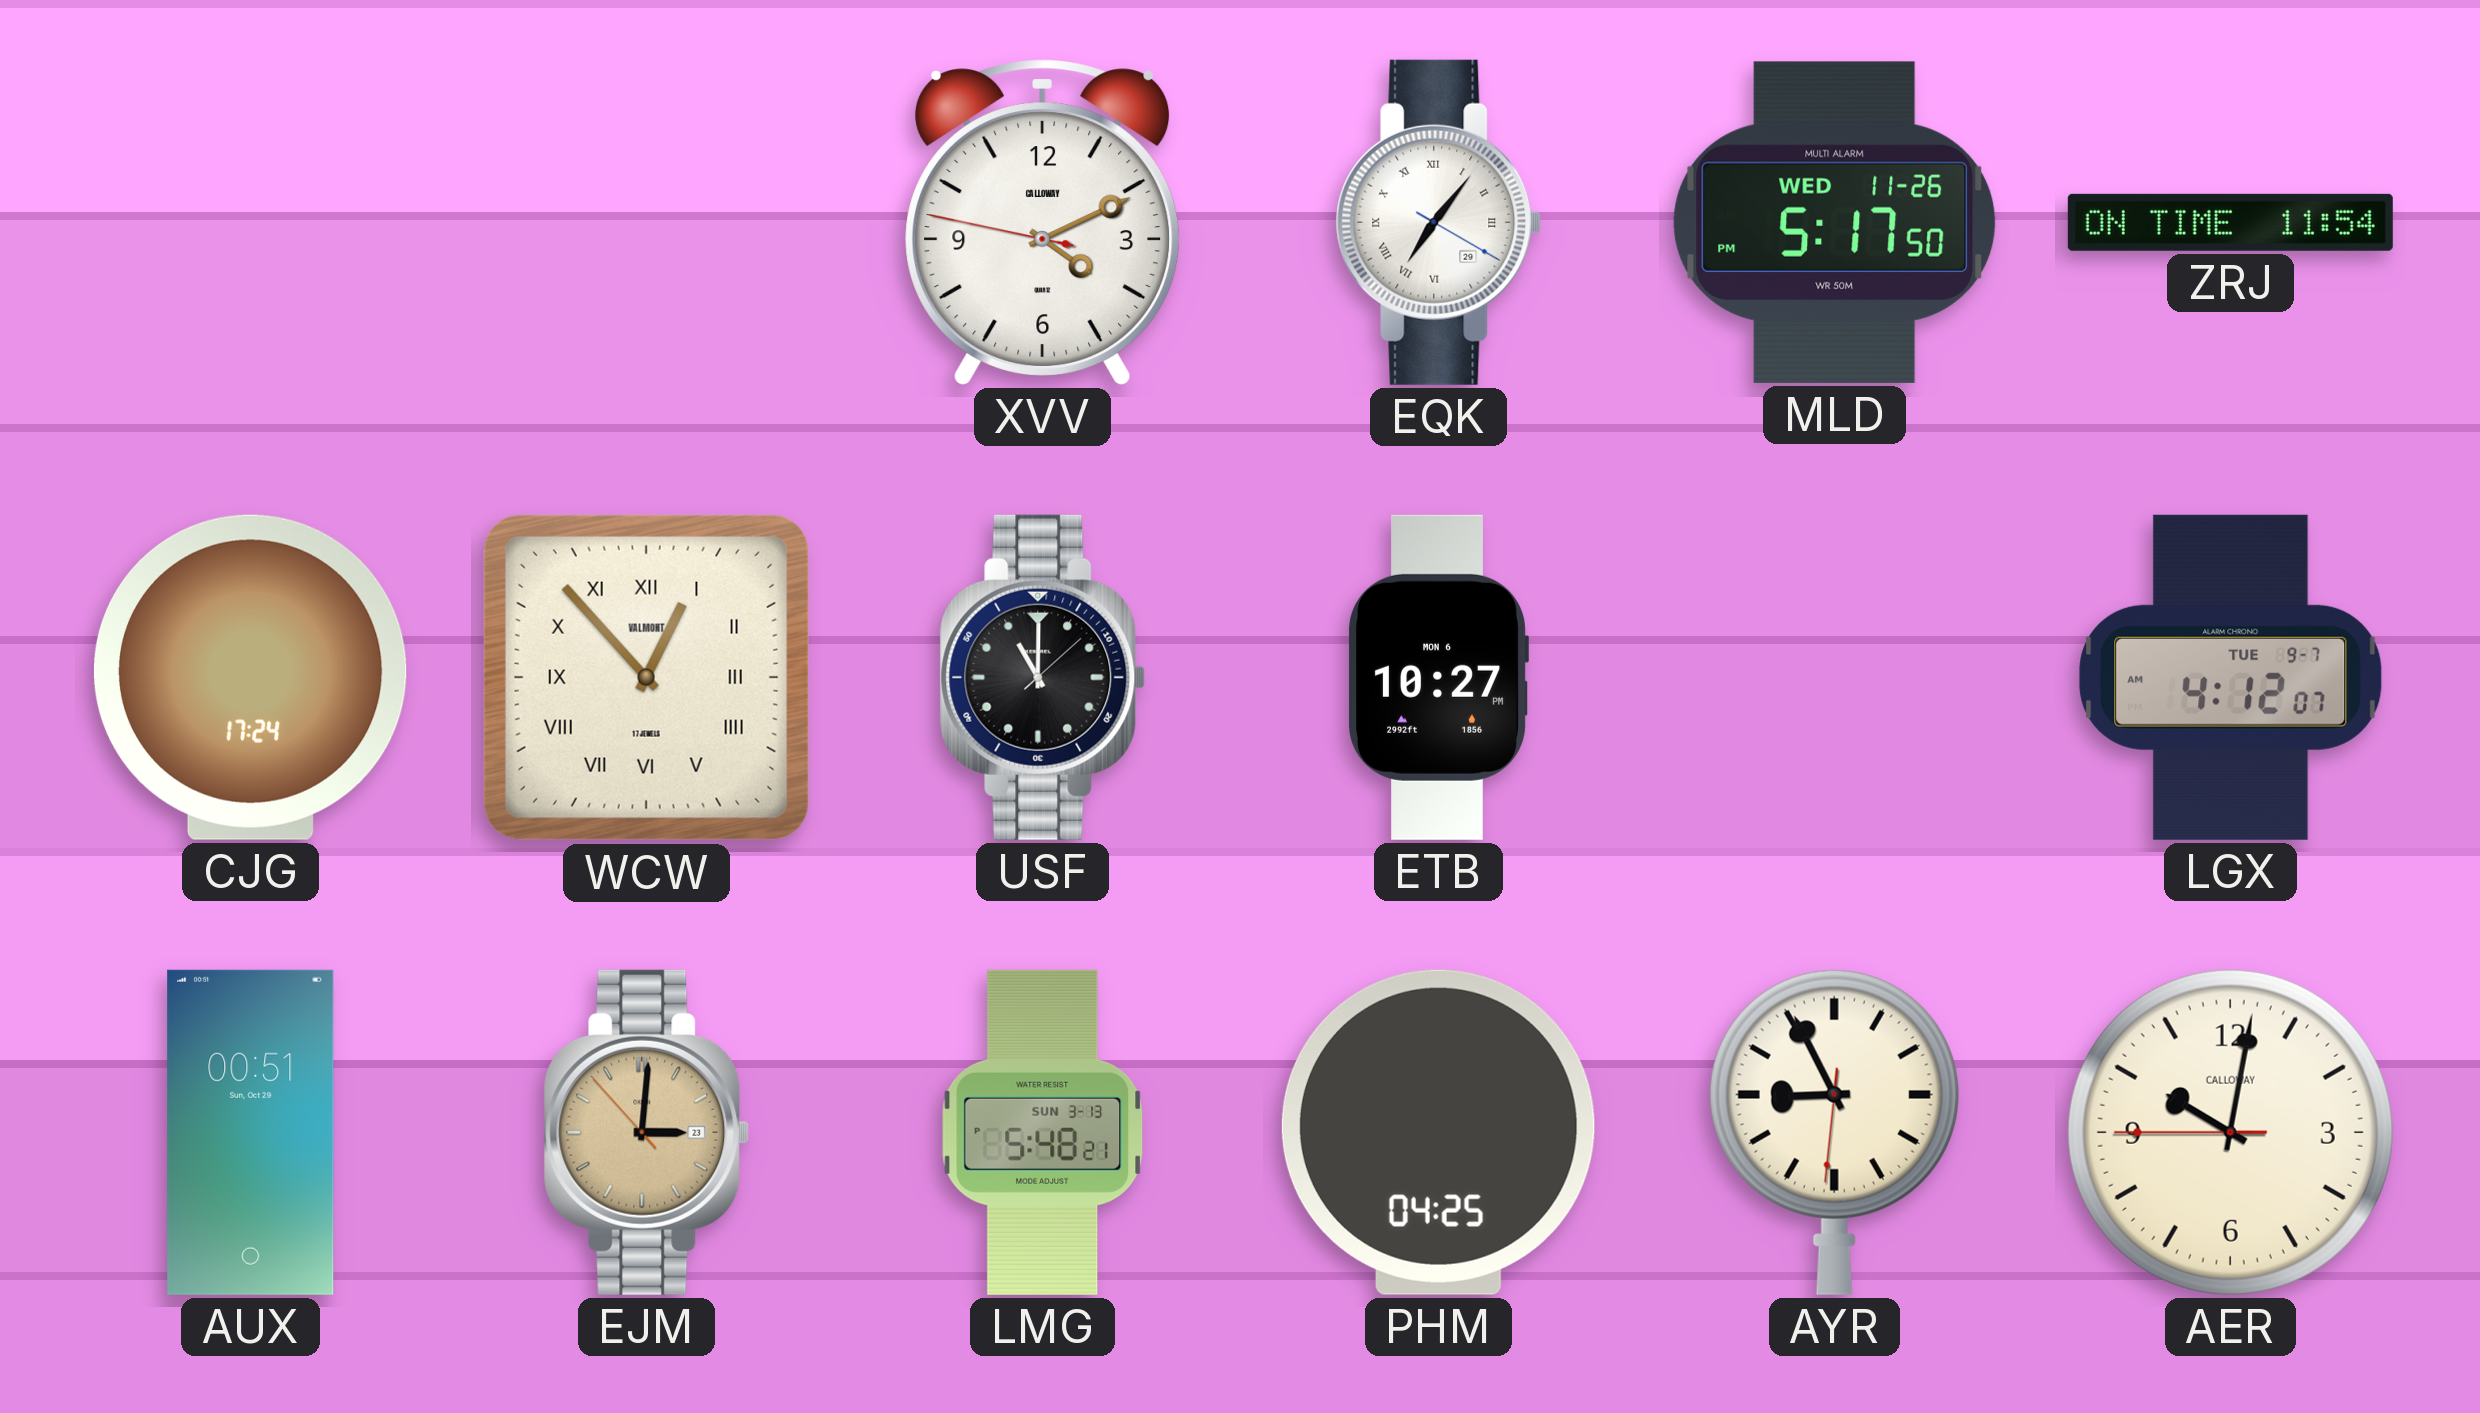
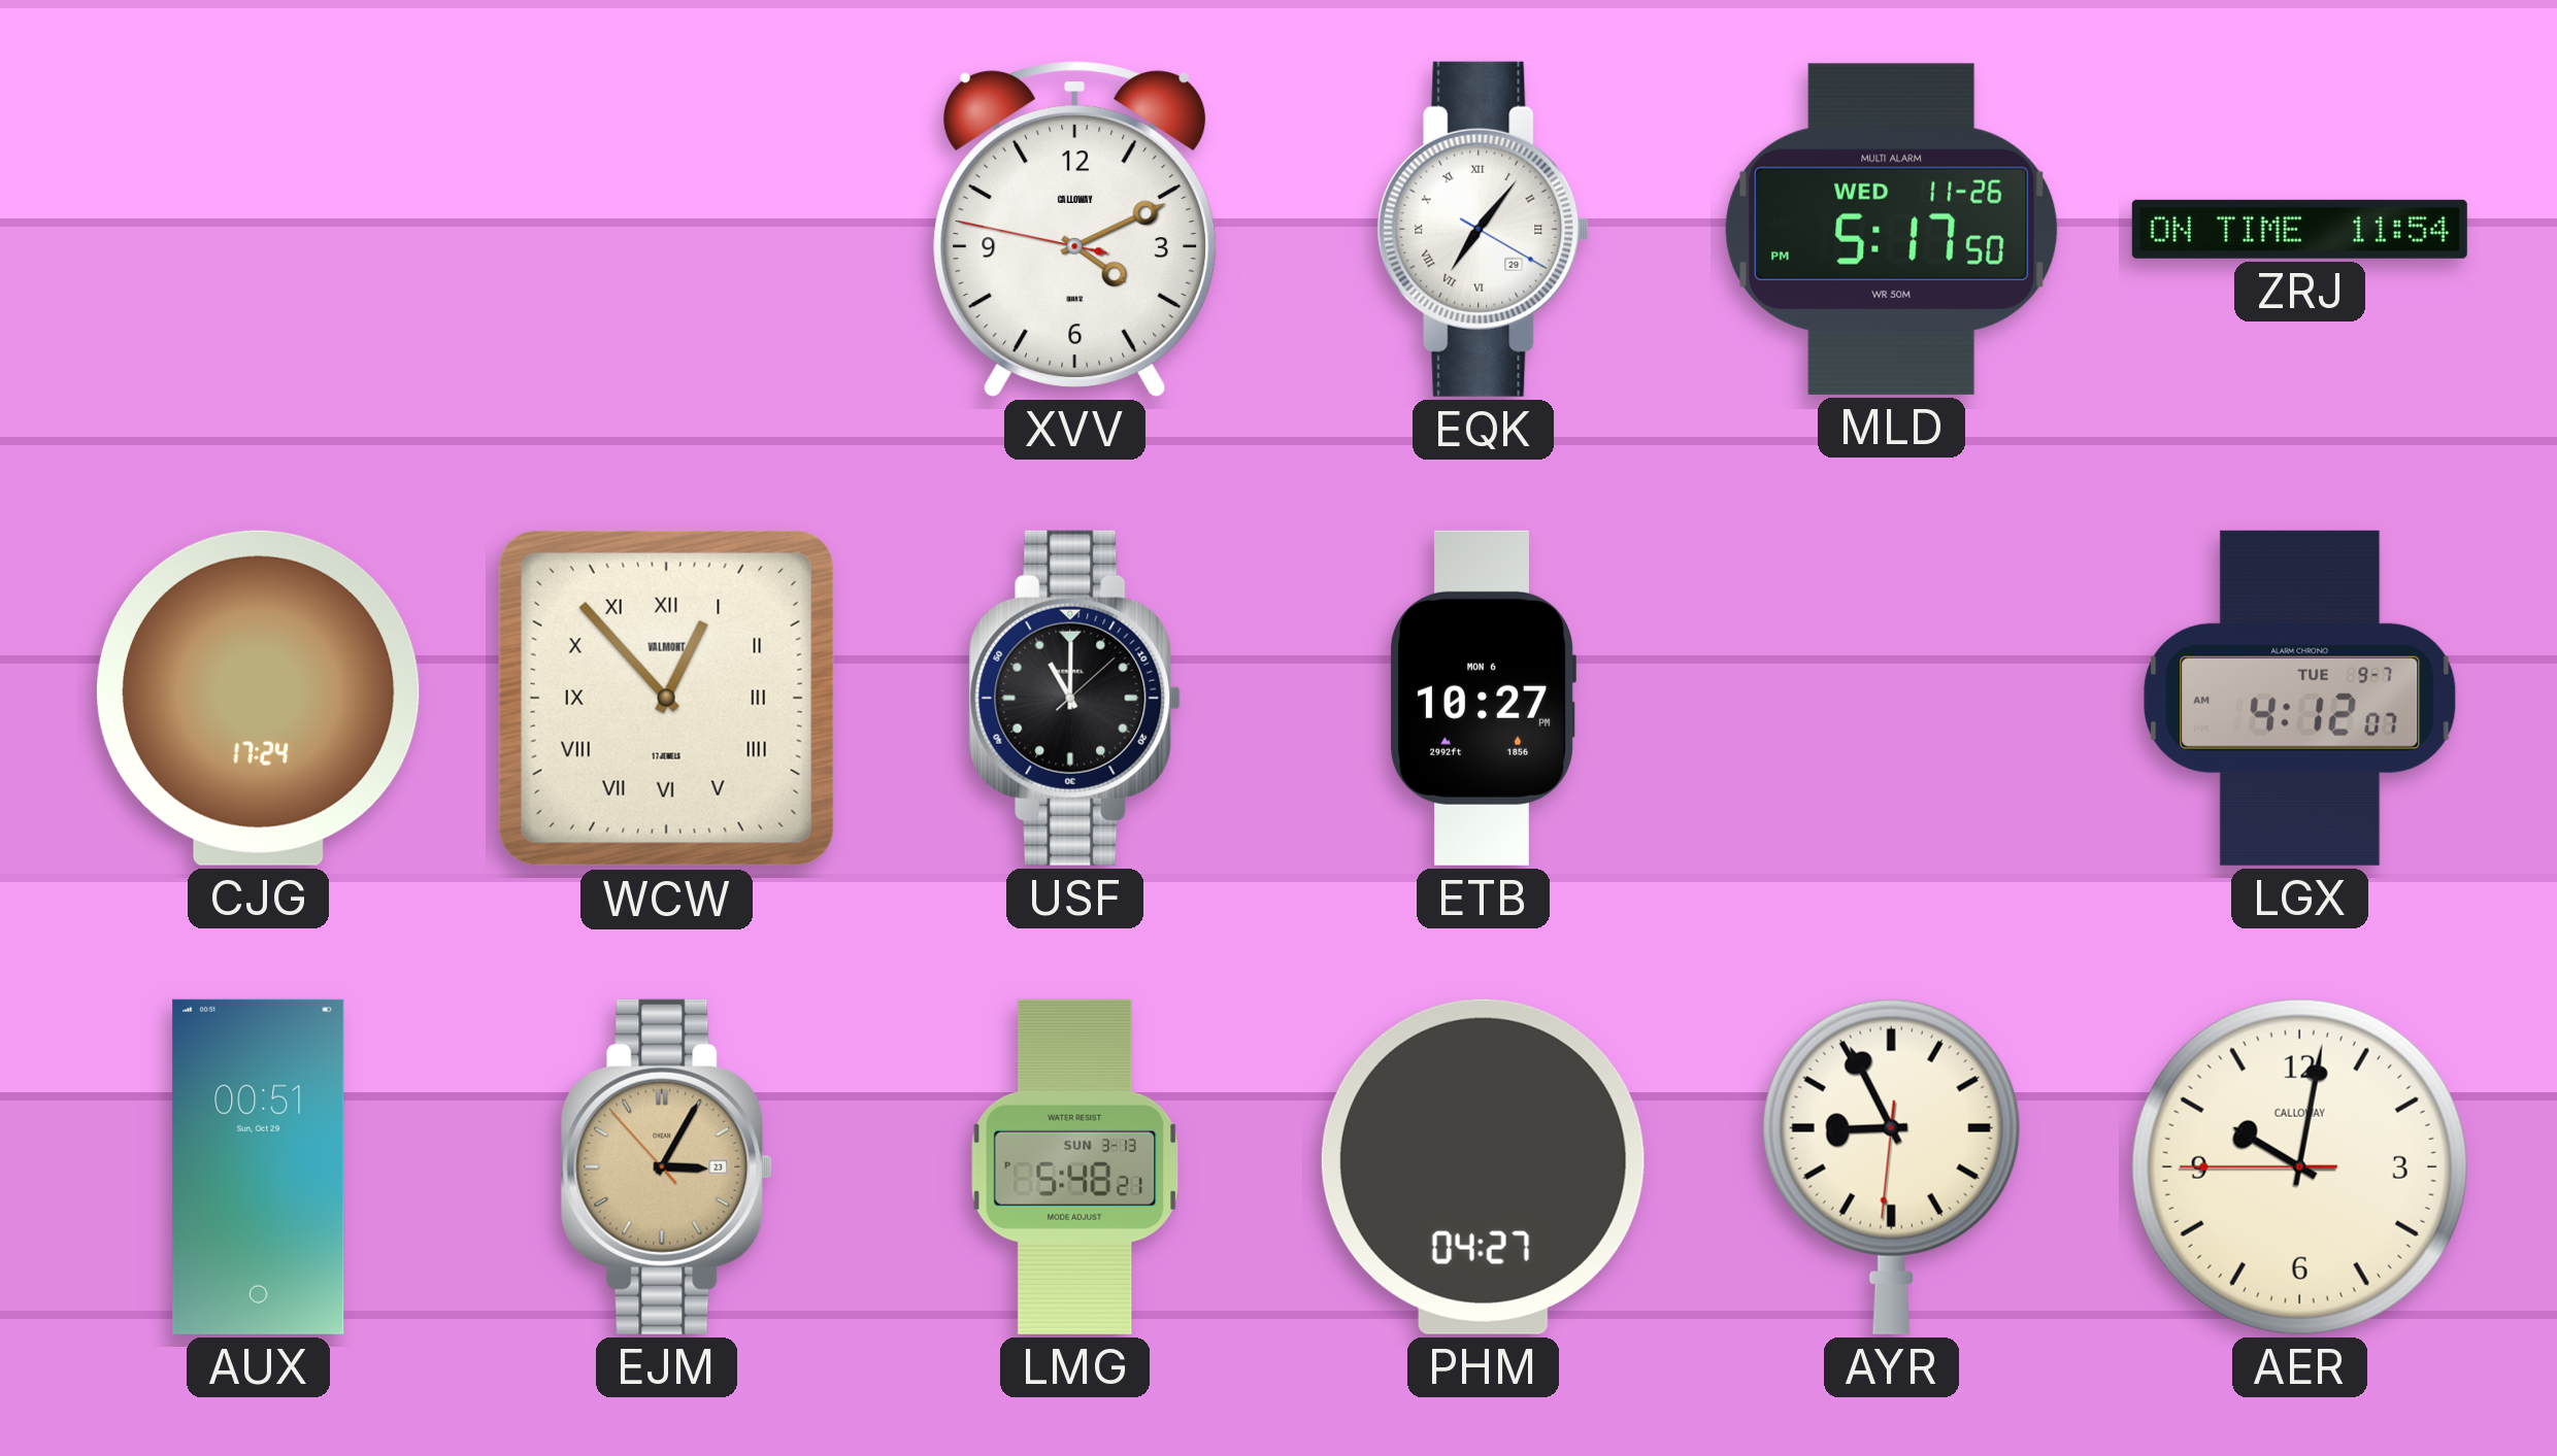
EJM: 3:00 -> 3:04 (667, 1166)
PHM: 04:25 -> 04:27 (1483, 1166)
